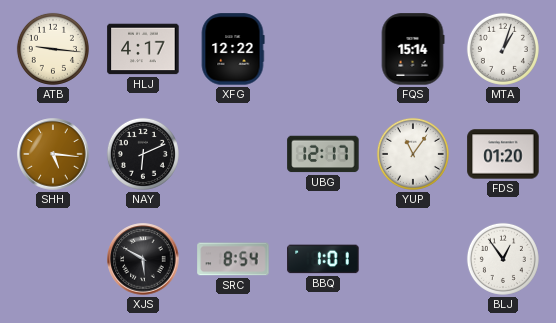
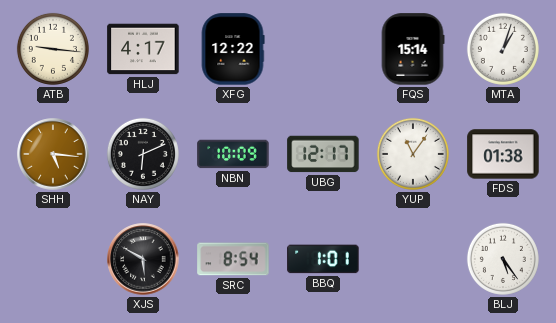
NBN: none -> 10:09 (233, 154)
FDS: 01:20 -> 01:38 (503, 154)
BLJ: 12:54 -> 5:24 (503, 259)
